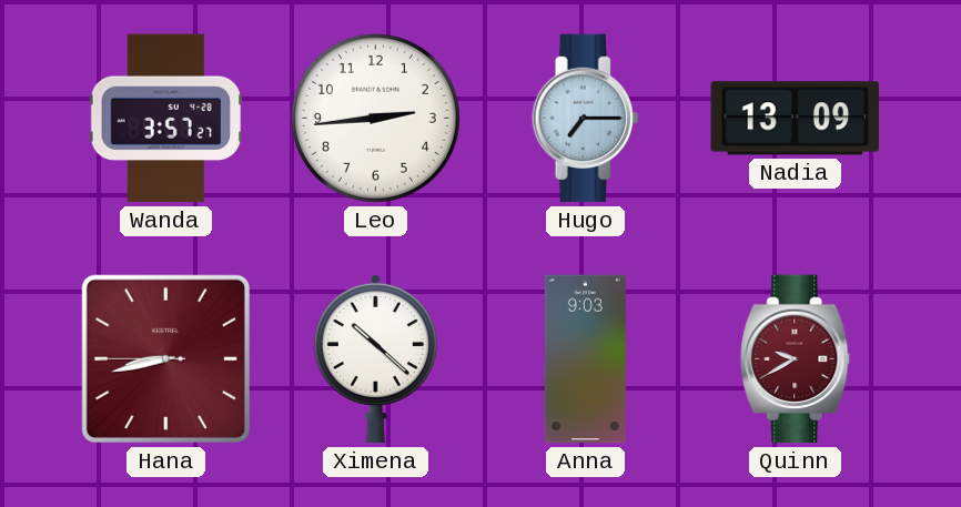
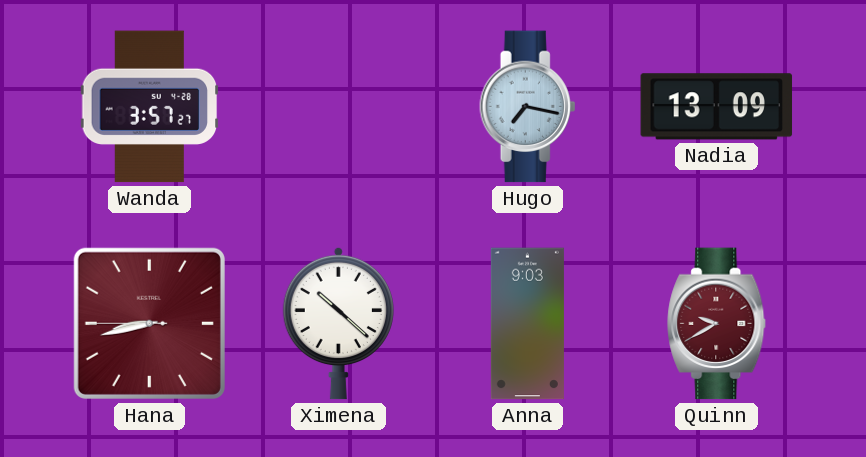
Leo: 2:44 -> none (375, 118)
Hugo: 7:15 -> 7:17 (528, 107)
